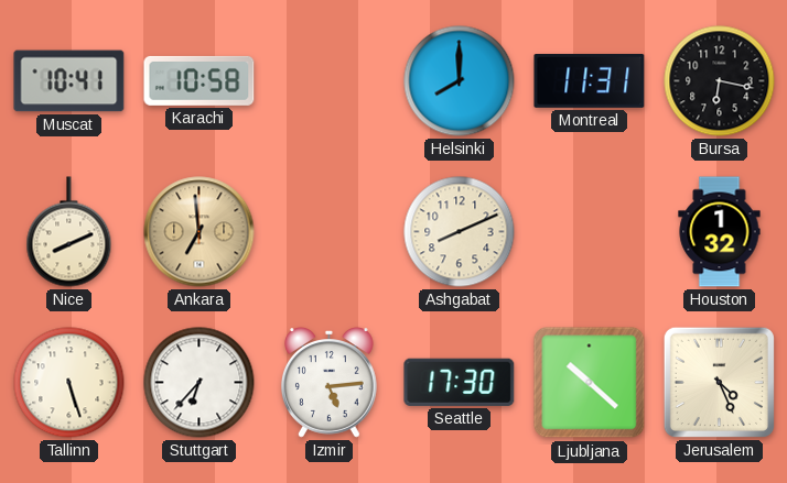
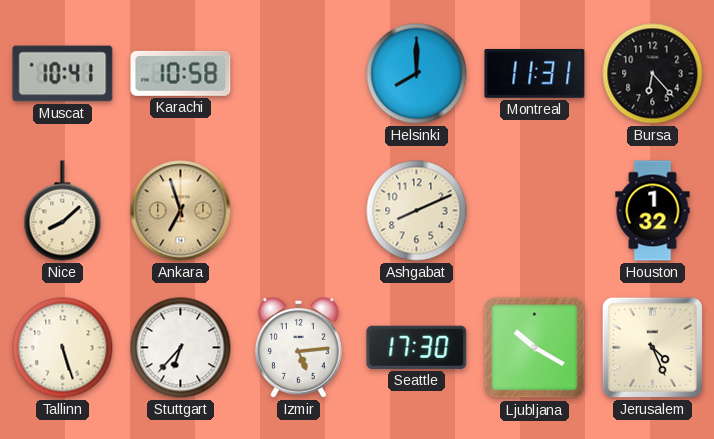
Bursa: 6:17 -> 6:23 (653, 74)
Nice: 8:11 -> 8:08 (63, 211)
Ankara: 6:59 -> 6:57 (181, 211)
Ljubljana: 10:22 -> 10:20 (535, 348)
